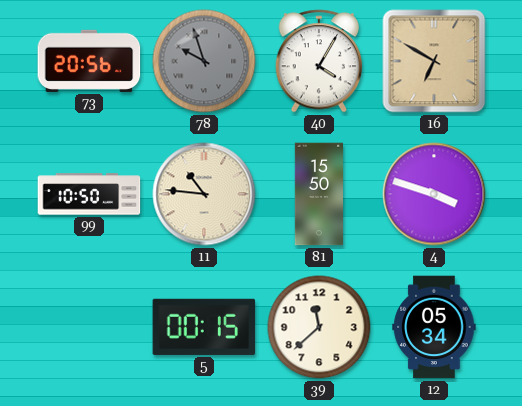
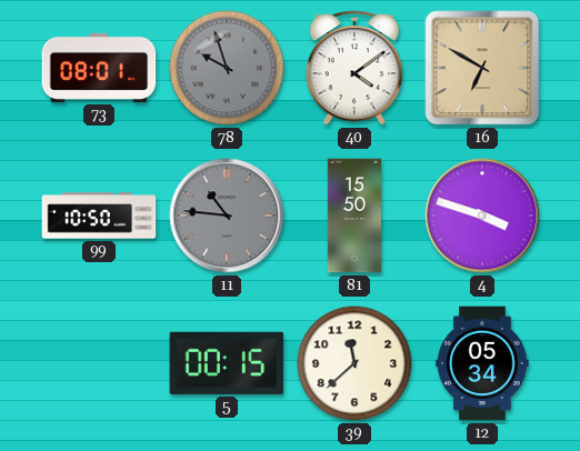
73: 20:56 -> 08:01 (99, 68)
40: 4:05 -> 4:09 (354, 68)
11 dial: cream -> grey (227, 216)
